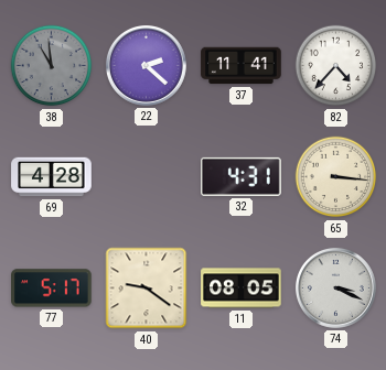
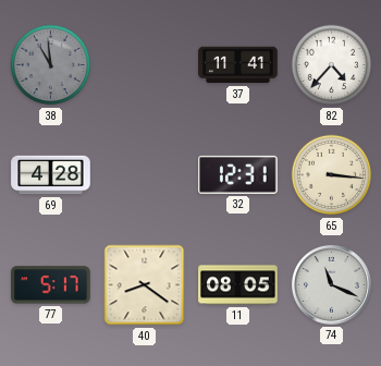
22: 2:22 -> none (146, 65)
32: 4:31 -> 12:31 (238, 174)
40: 9:21 -> 8:21 (145, 285)
74: 3:19 -> 11:19 (331, 284)
